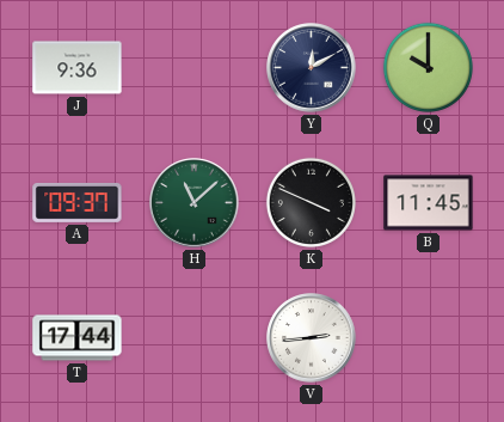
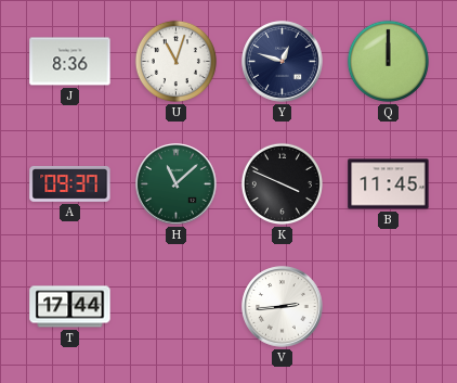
J: 9:36 -> 8:36 (70, 62)
U: none -> 11:03 (175, 61)
Y: 12:10 -> 12:48 (283, 62)
Q: 10:00 -> 12:00 (388, 61)
